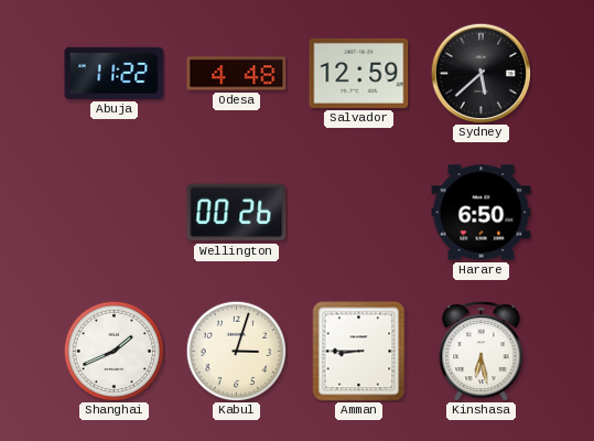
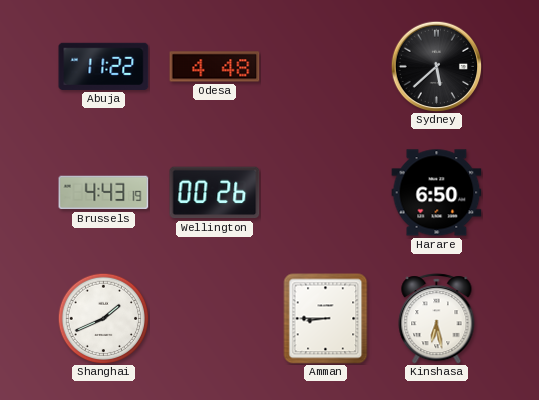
Salvador: 12:59 -> none (359, 73)
Brussels: none -> 4:43 (104, 193)
Kabul: 3:03 -> none (236, 351)
